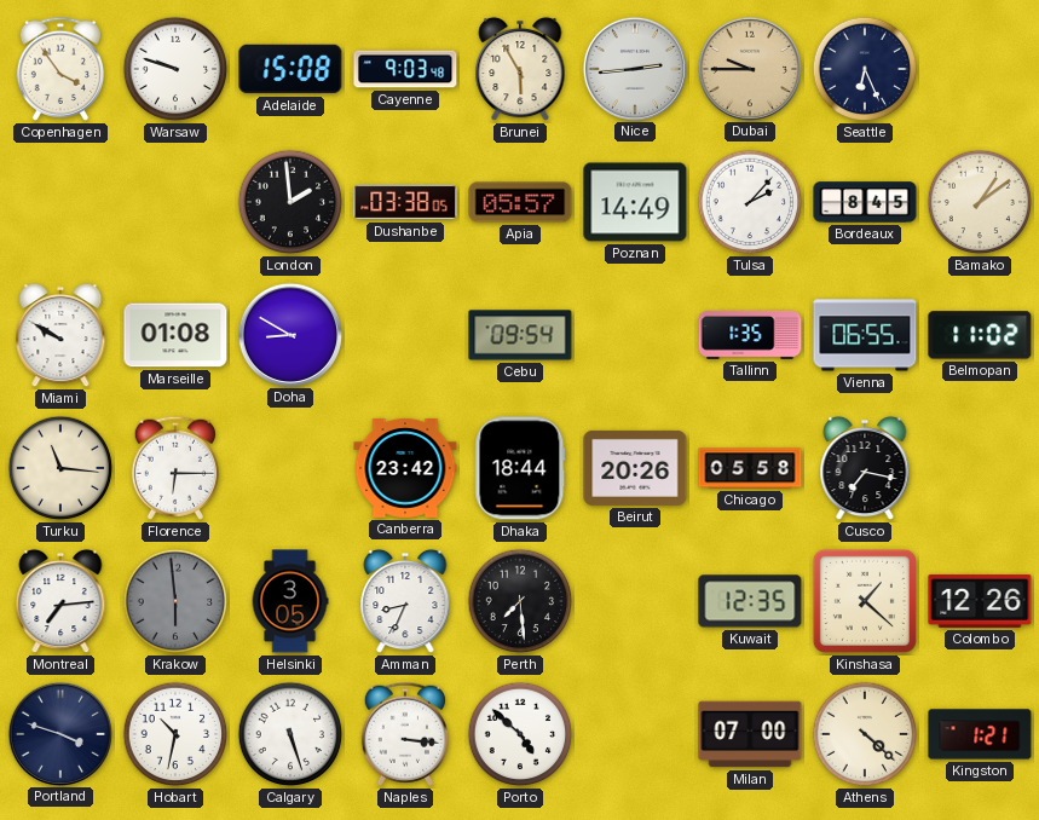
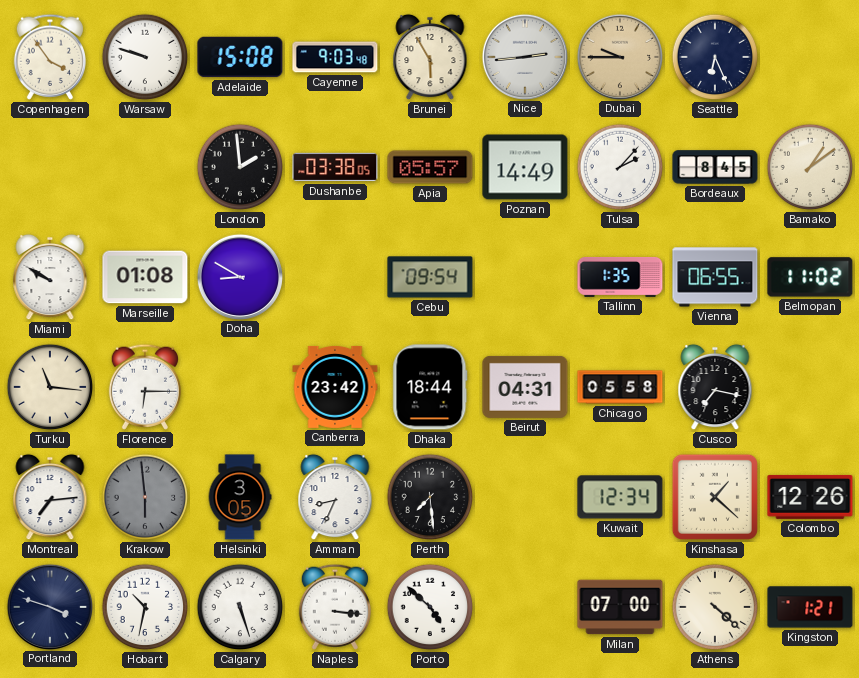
Beirut: 20:26 -> 04:31 (525, 387)
Kuwait: 12:35 -> 12:34 (620, 497)
